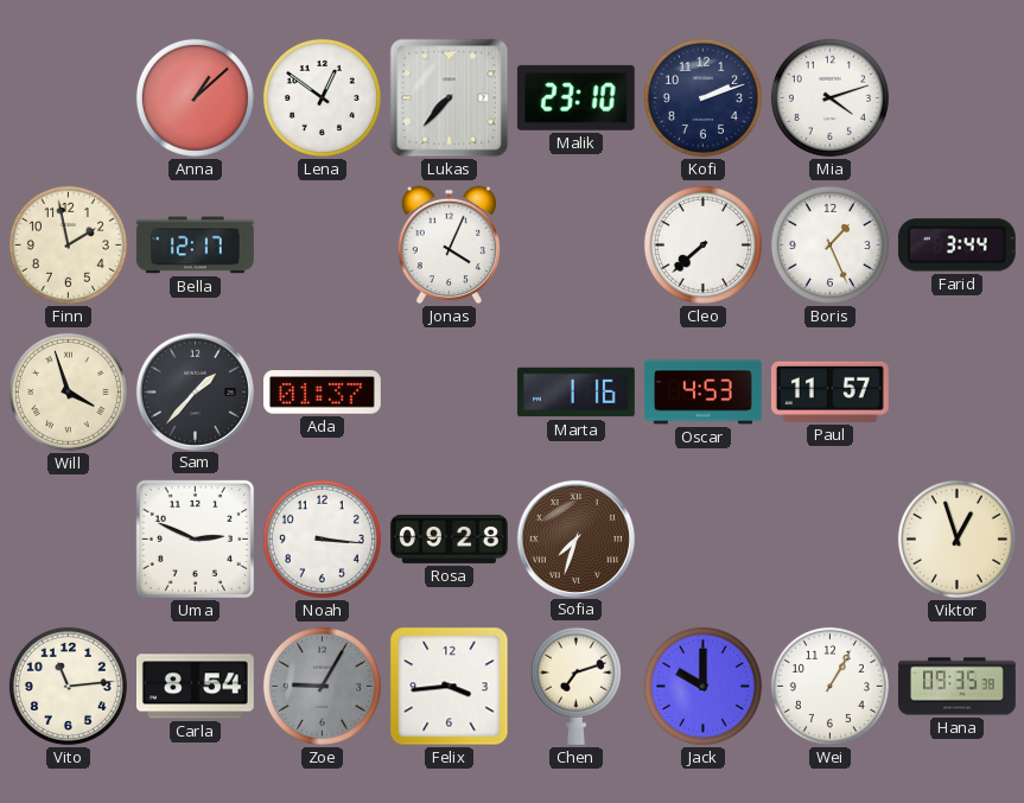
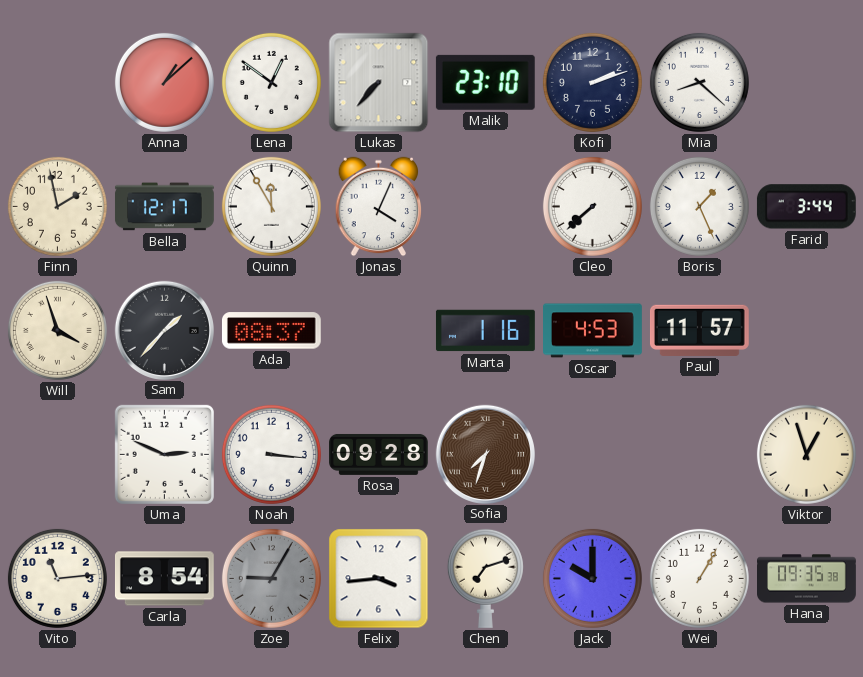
Mia: 4:12 -> 8:22 (699, 82)
Quinn: none -> 11:55 (271, 206)
Ada: 01:37 -> 08:37 (271, 331)
